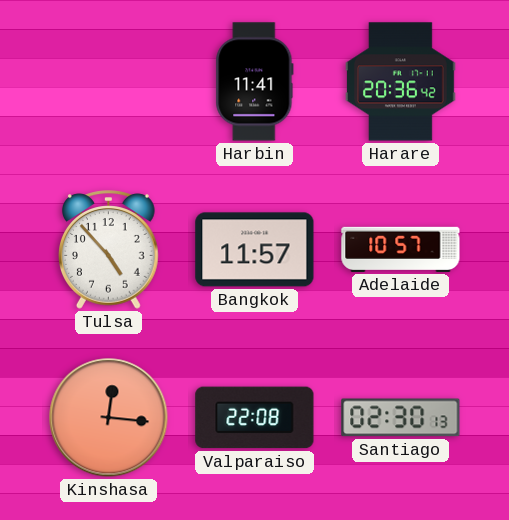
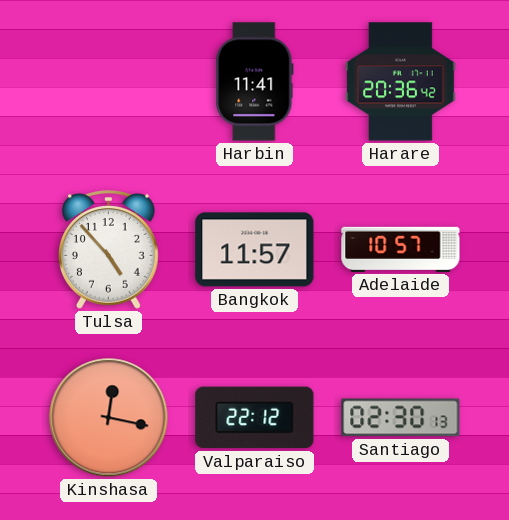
Kinshasa: 12:16 -> 12:17 (109, 418)
Valparaiso: 22:08 -> 22:12 (255, 418)
